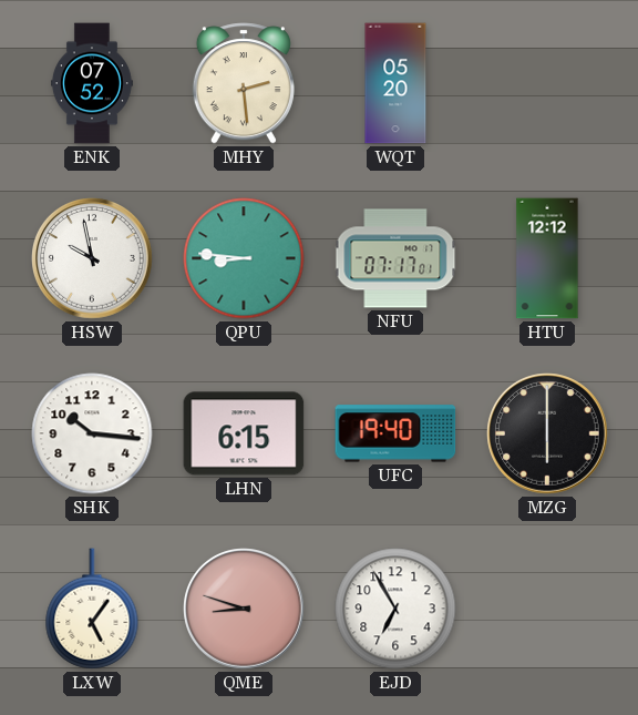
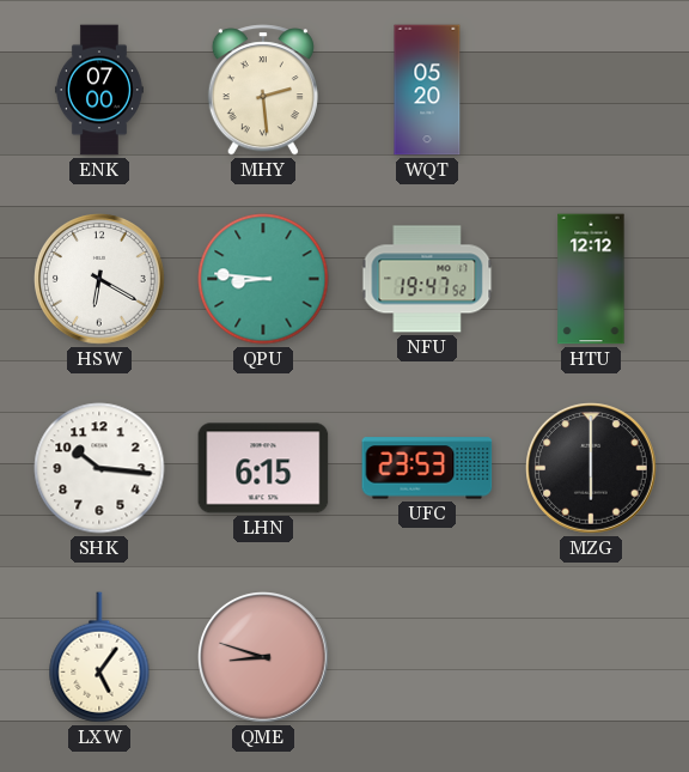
ENK: 07:52 -> 07:00 (99, 90)
HSW: 9:58 -> 6:20 (99, 279)
NFU: 07:17 -> 19:47 (427, 279)
UFC: 19:40 -> 23:53 (427, 468)
EJD: 6:55 -> none (395, 609)
